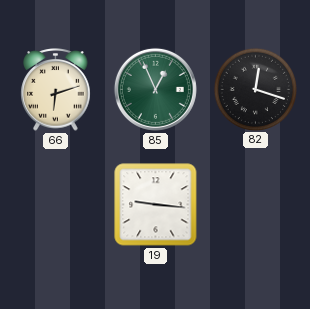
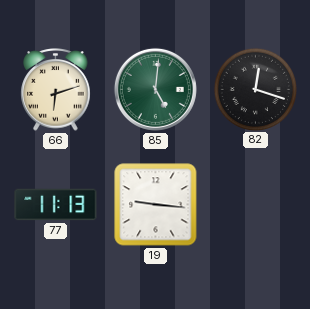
85: 12:56 -> 5:01 (155, 89)
77: none -> 11:13 (56, 205)
